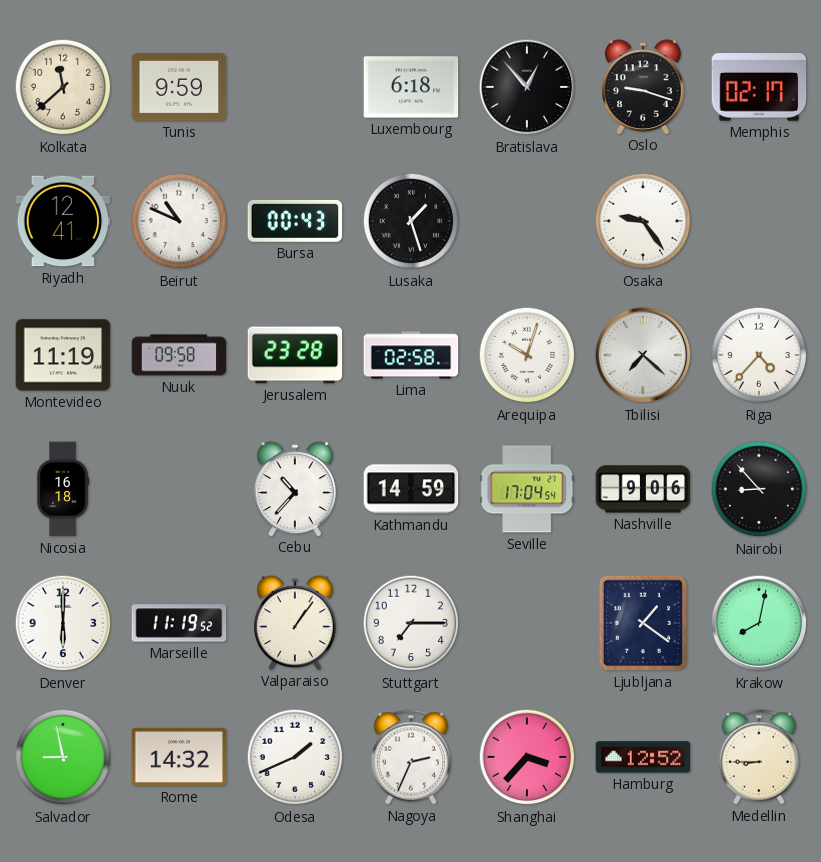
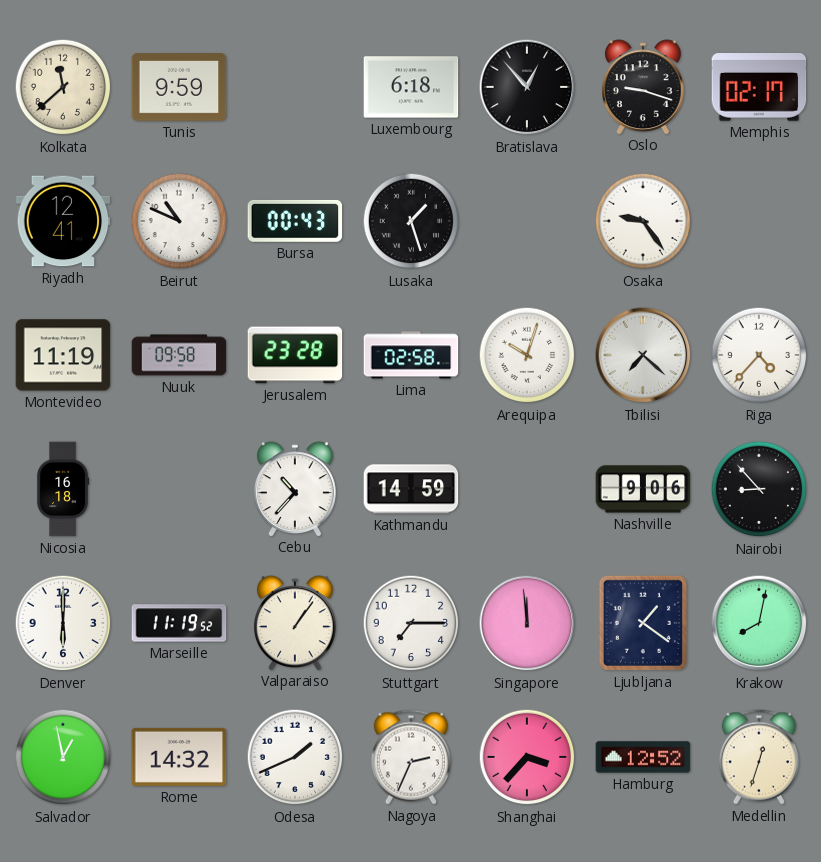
Seville: 17:04 -> none (527, 489)
Singapore: none -> 11:59 (527, 623)
Salvador: 8:58 -> 12:58 (63, 757)
Medellin: 8:45 -> 12:33 (759, 757)
